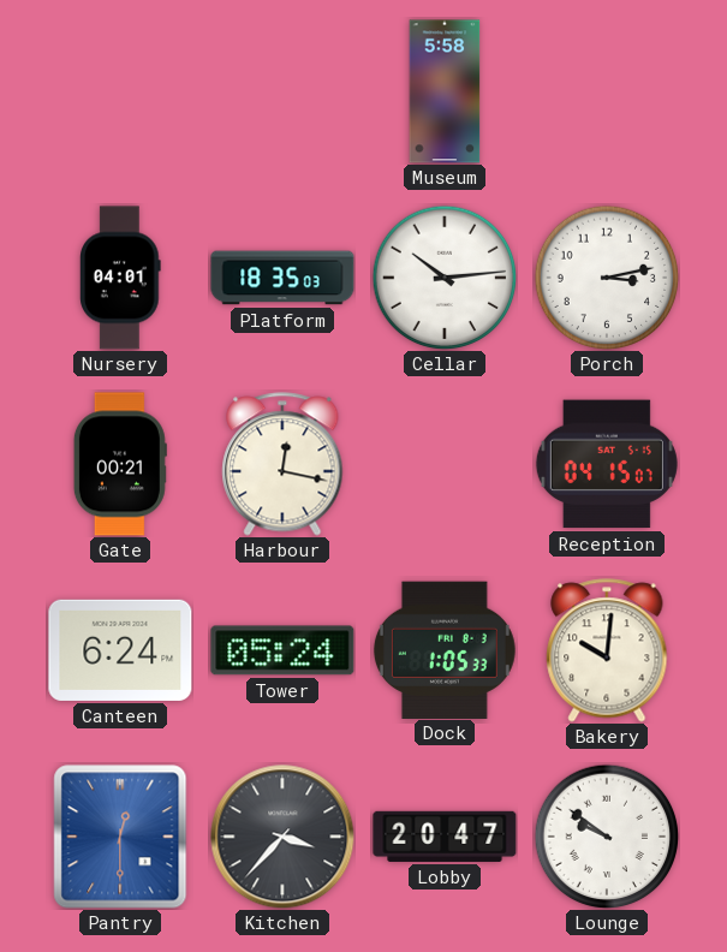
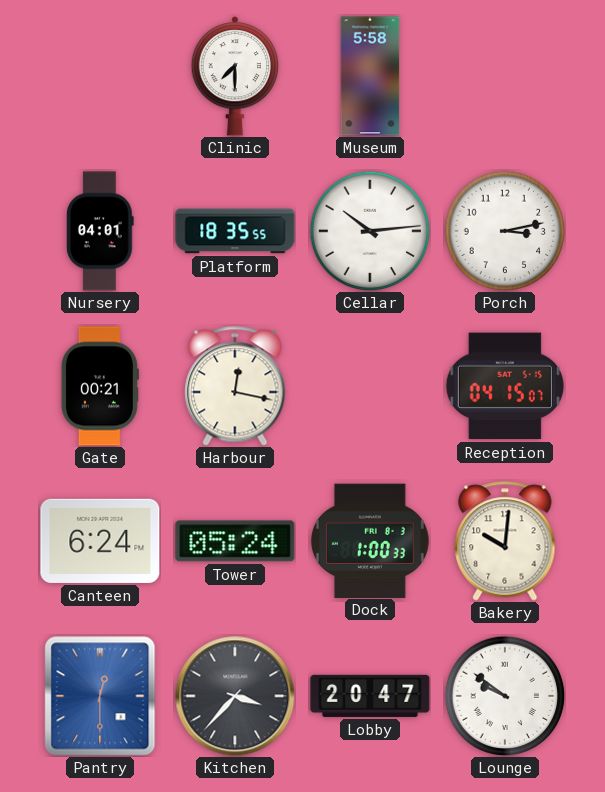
Clinic: none -> 7:30 (235, 77)
Platform: 18:35:03 -> 18:35:55 (235, 231)
Dock: 1:05 -> 1:00 (370, 540)
